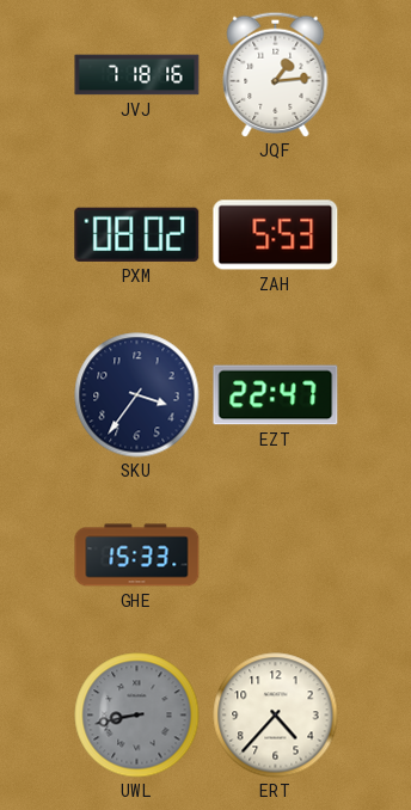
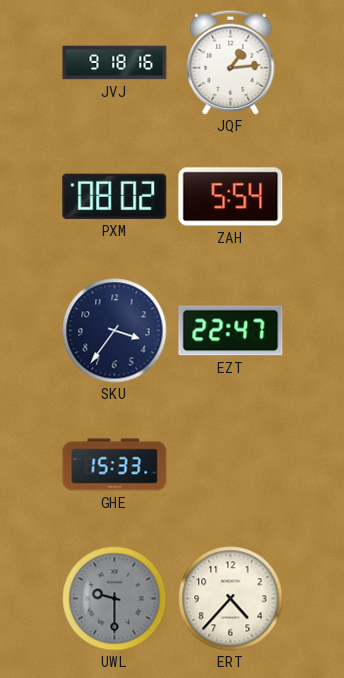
JVJ: 7:18 -> 9:18 (115, 63)
ZAH: 5:53 -> 5:54 (231, 197)
UWL: 8:43 -> 9:30 (115, 599)
